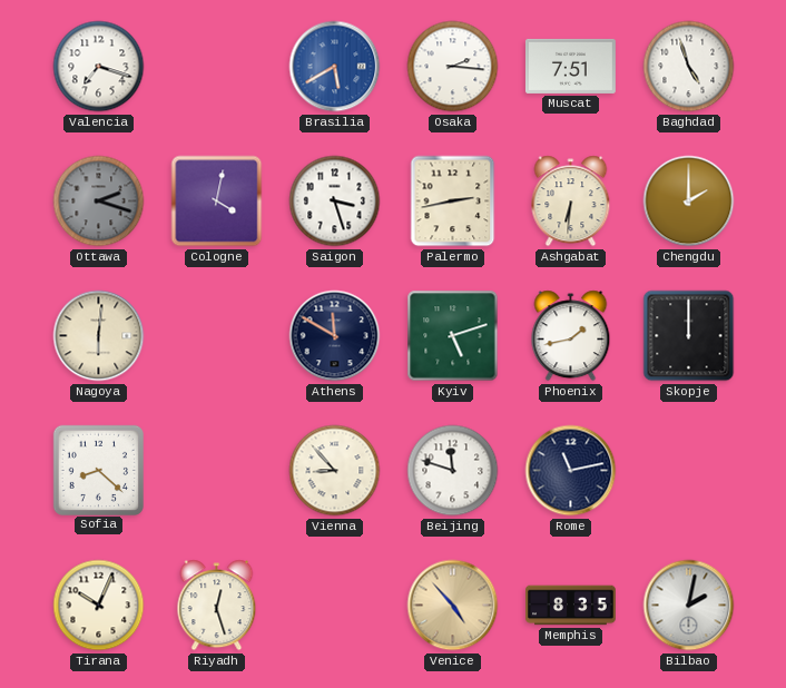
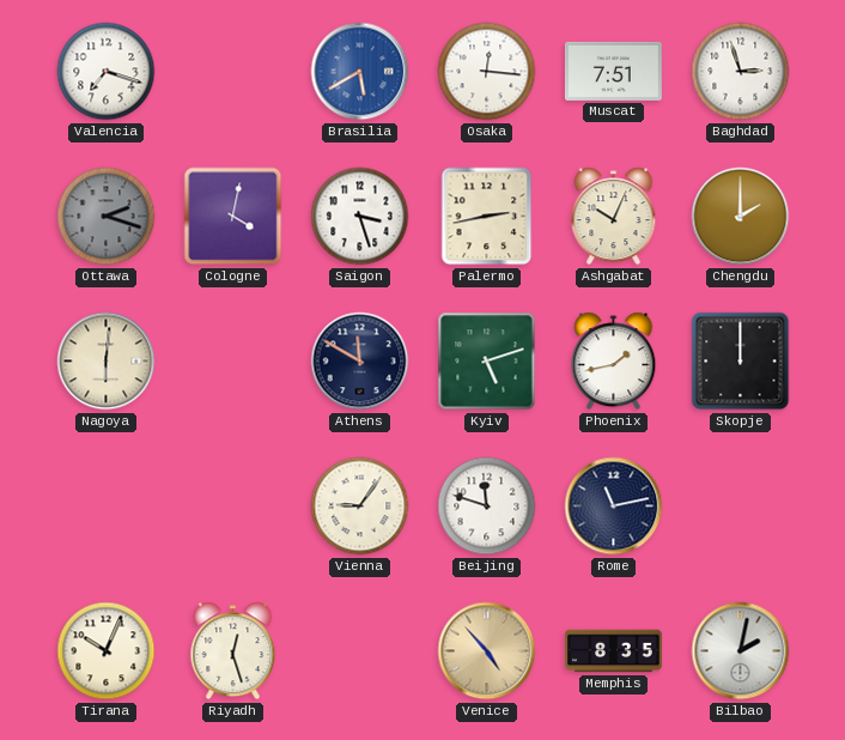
Osaka: 2:16 -> 12:16 (487, 72)
Baghdad: 4:57 -> 2:57 (741, 72)
Ashgabat: 6:31 -> 10:04 (614, 217)
Sofia: 8:22 -> none (98, 470)
Vienna: 8:53 -> 9:06 (360, 507)
